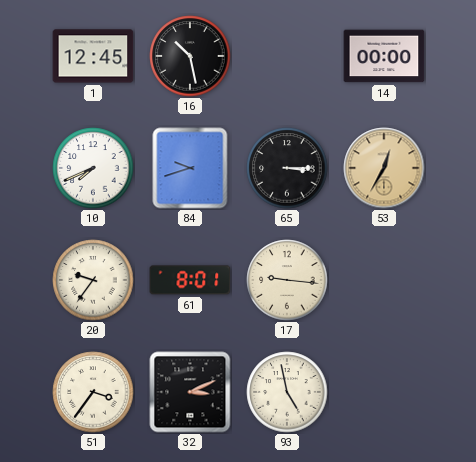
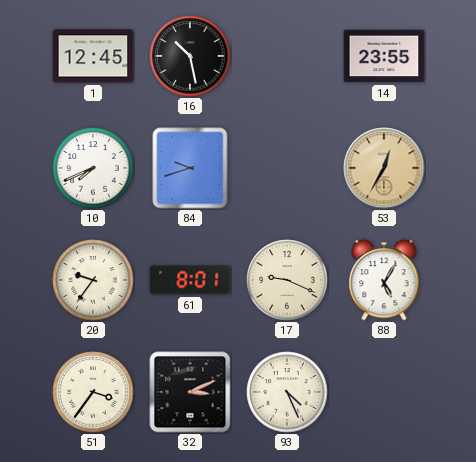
14: 00:00 -> 23:55 (384, 56)
65: 3:15 -> none (287, 168)
17: 9:16 -> 9:19 (287, 280)
88: none -> 5:05 (384, 280)
93: 4:58 -> 4:26 (287, 392)
